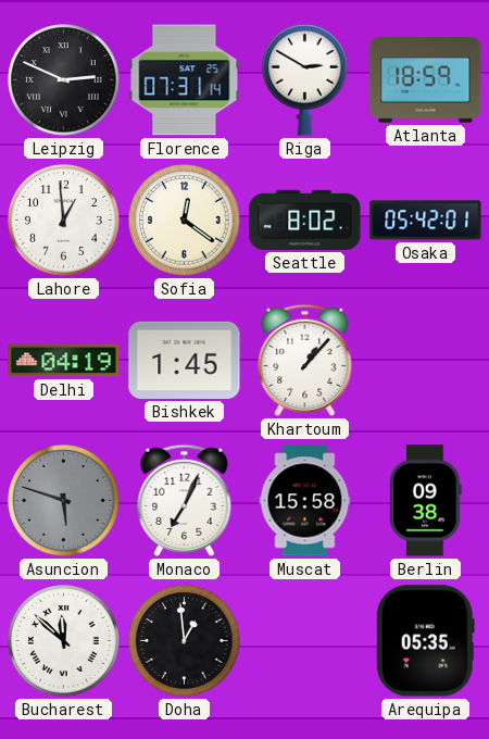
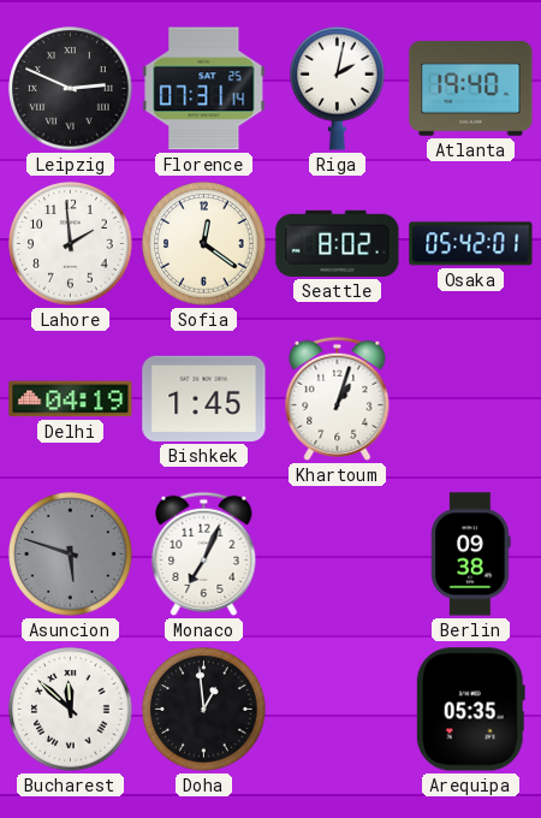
Riga: 2:50 -> 2:02 (338, 88)
Atlanta: 18:59 -> 19:40 (471, 89)
Lahore: 12:59 -> 1:59 (71, 244)
Khartoum: 1:07 -> 1:03 (338, 398)
Muscat: 15:58 -> none (305, 501)
